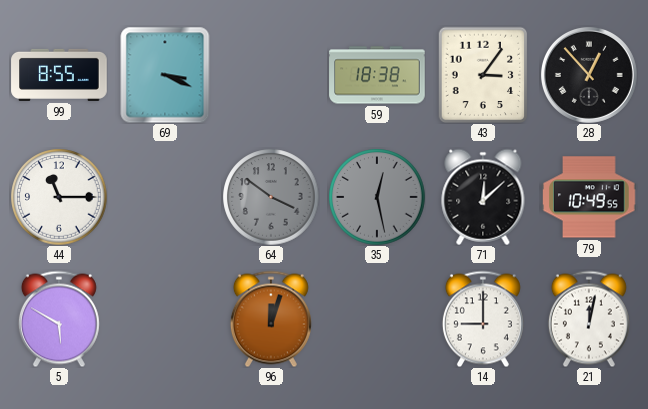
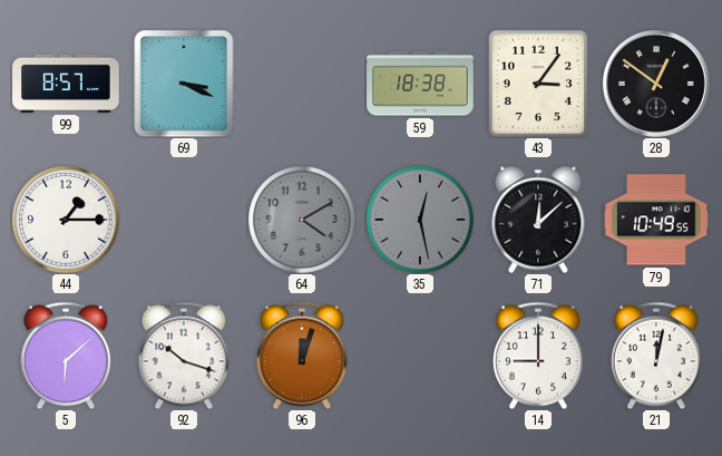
99: 8:55 -> 8:57 (66, 84)
28: 12:53 -> 12:51 (656, 84)
44: 11:15 -> 1:15 (66, 220)
64: 3:51 -> 4:10 (302, 220)
5: 5:50 -> 6:08 (66, 356)
92: none -> 10:18 (184, 356)
